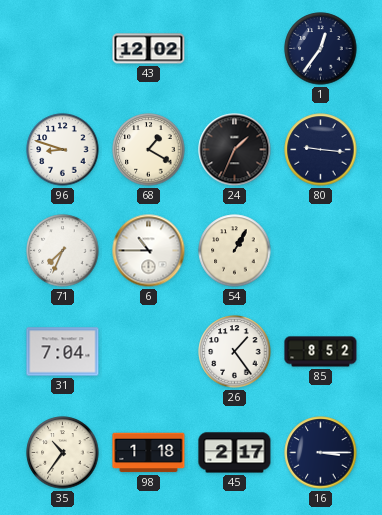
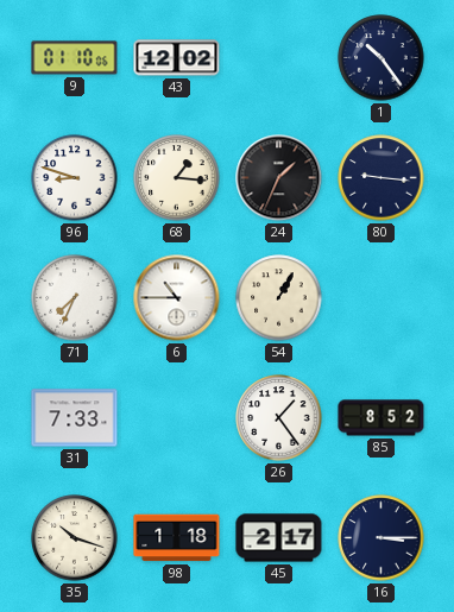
9: none -> 01:10 (75, 58)
1: 12:36 -> 10:24 (382, 58)
68: 1:20 -> 1:16 (177, 178)
31: 7:04 -> 7:33 (75, 418)
35: 10:36 -> 10:18 (75, 538)
